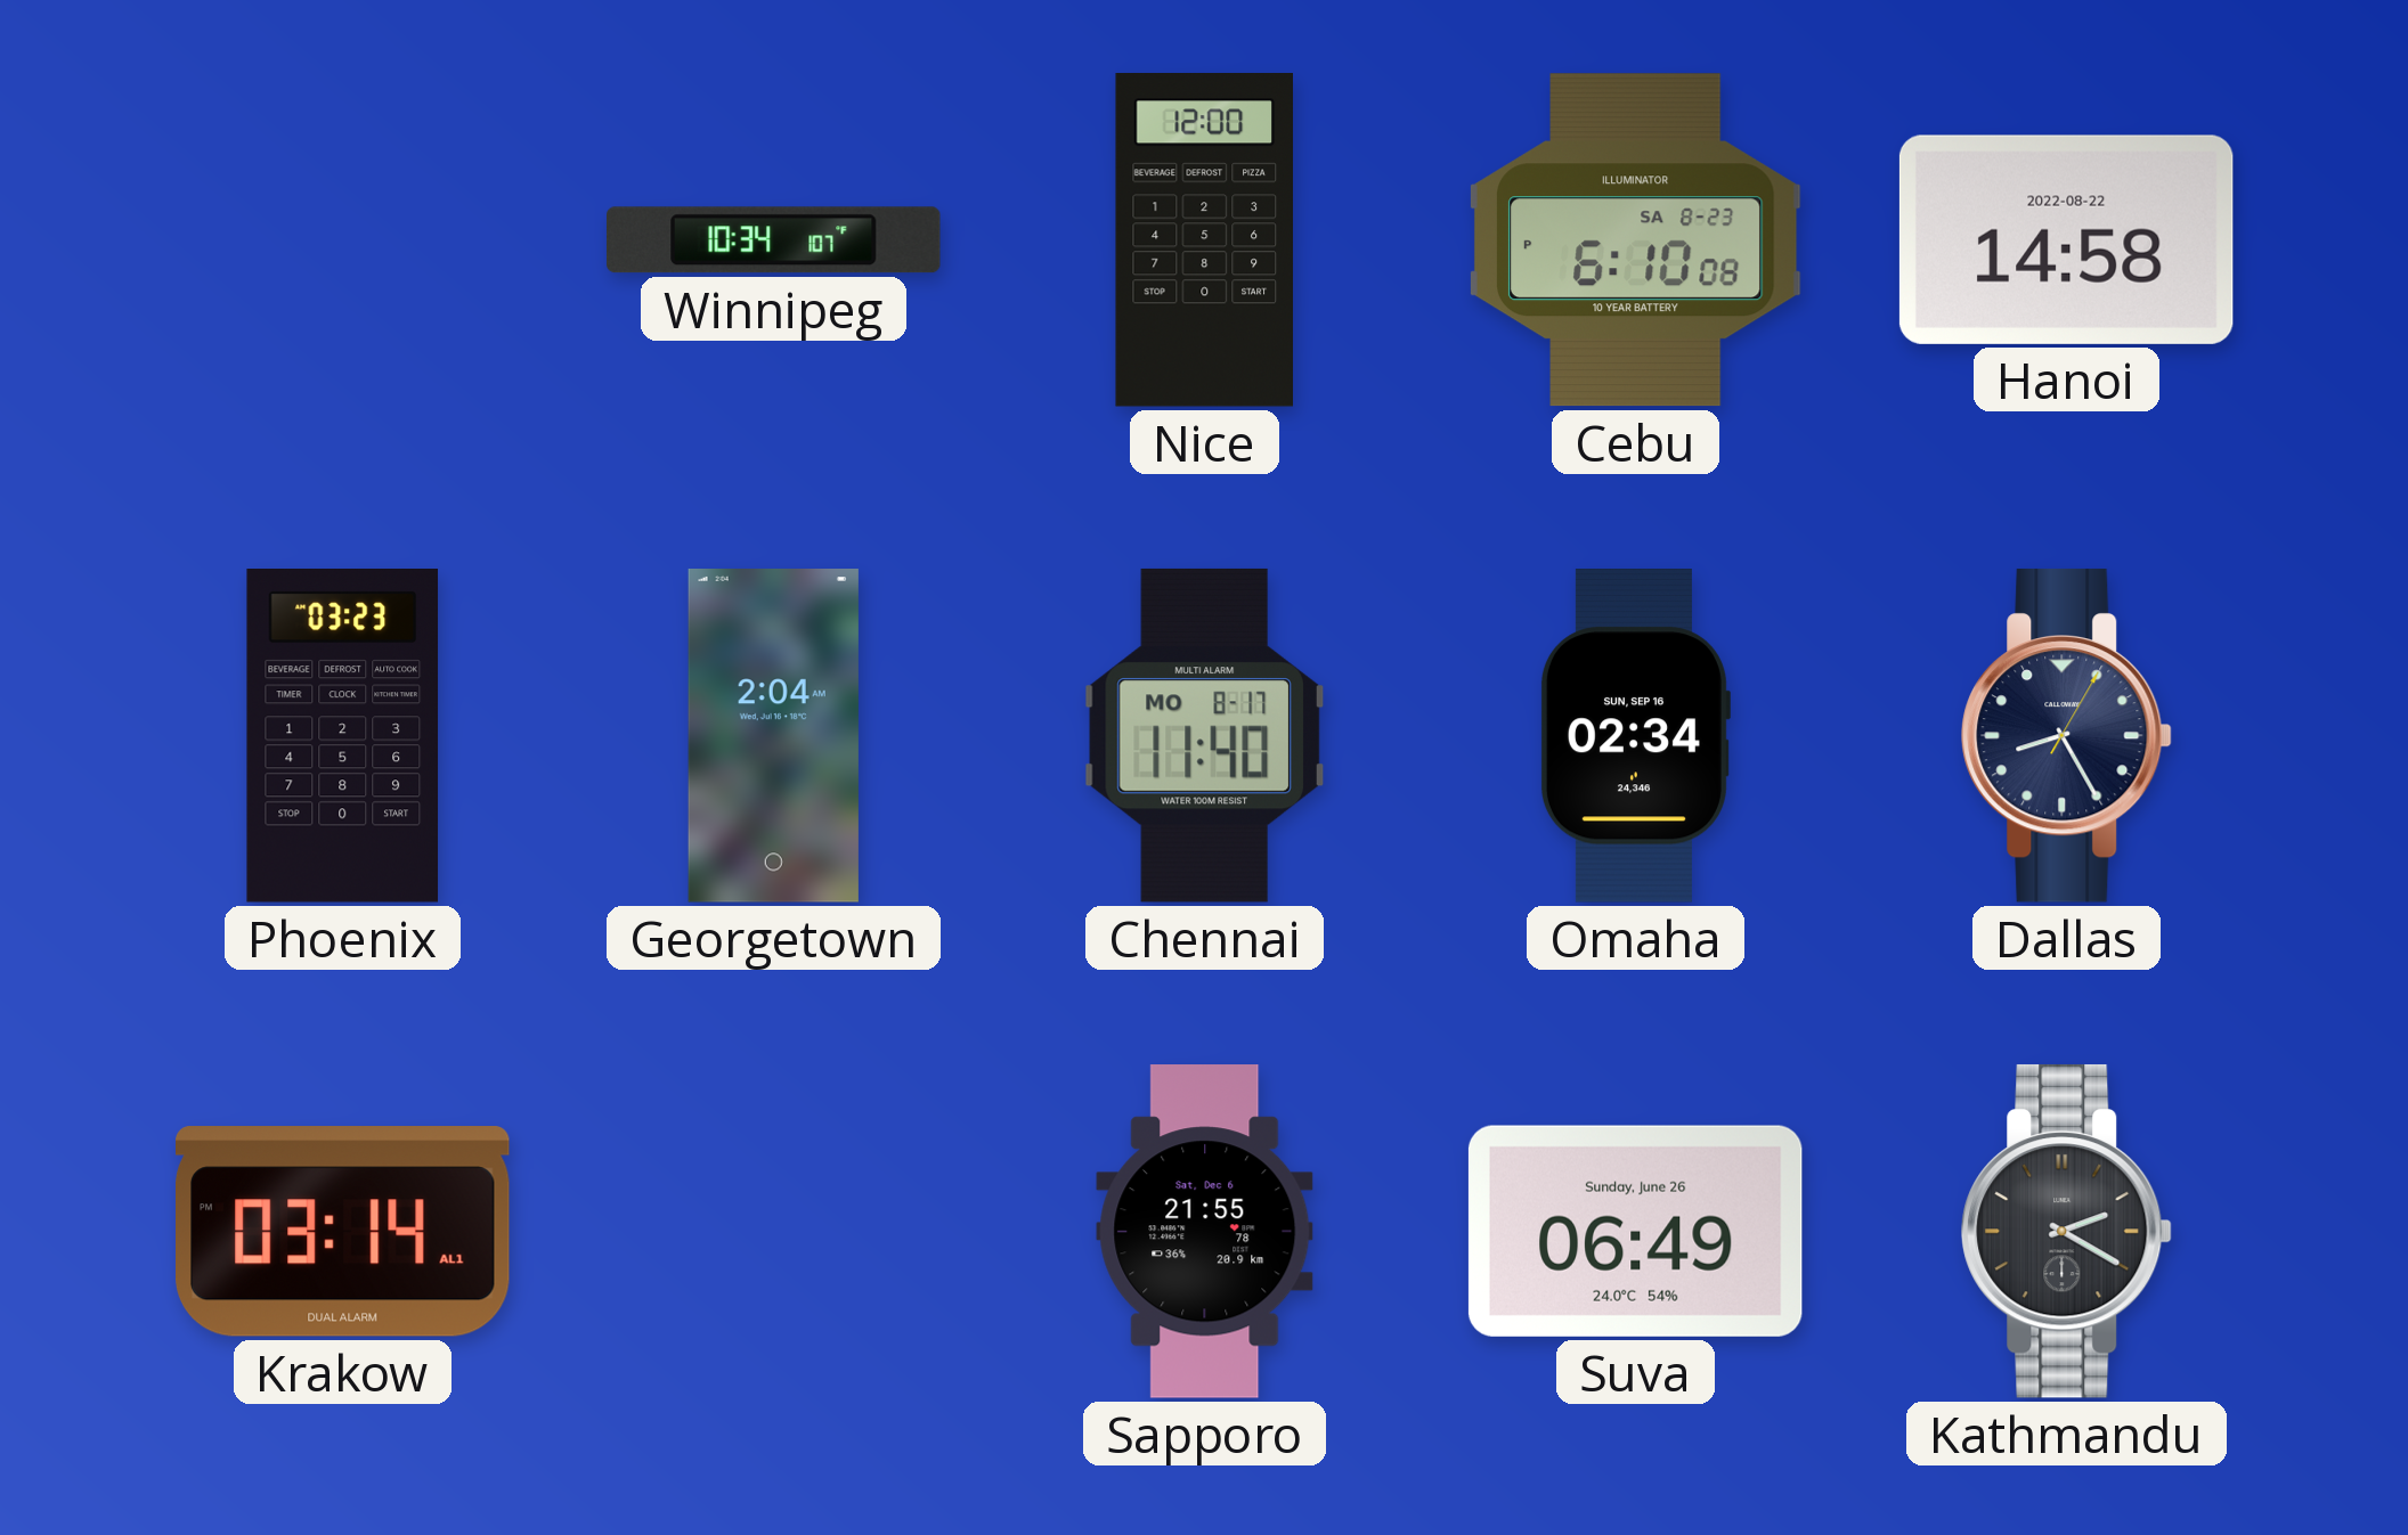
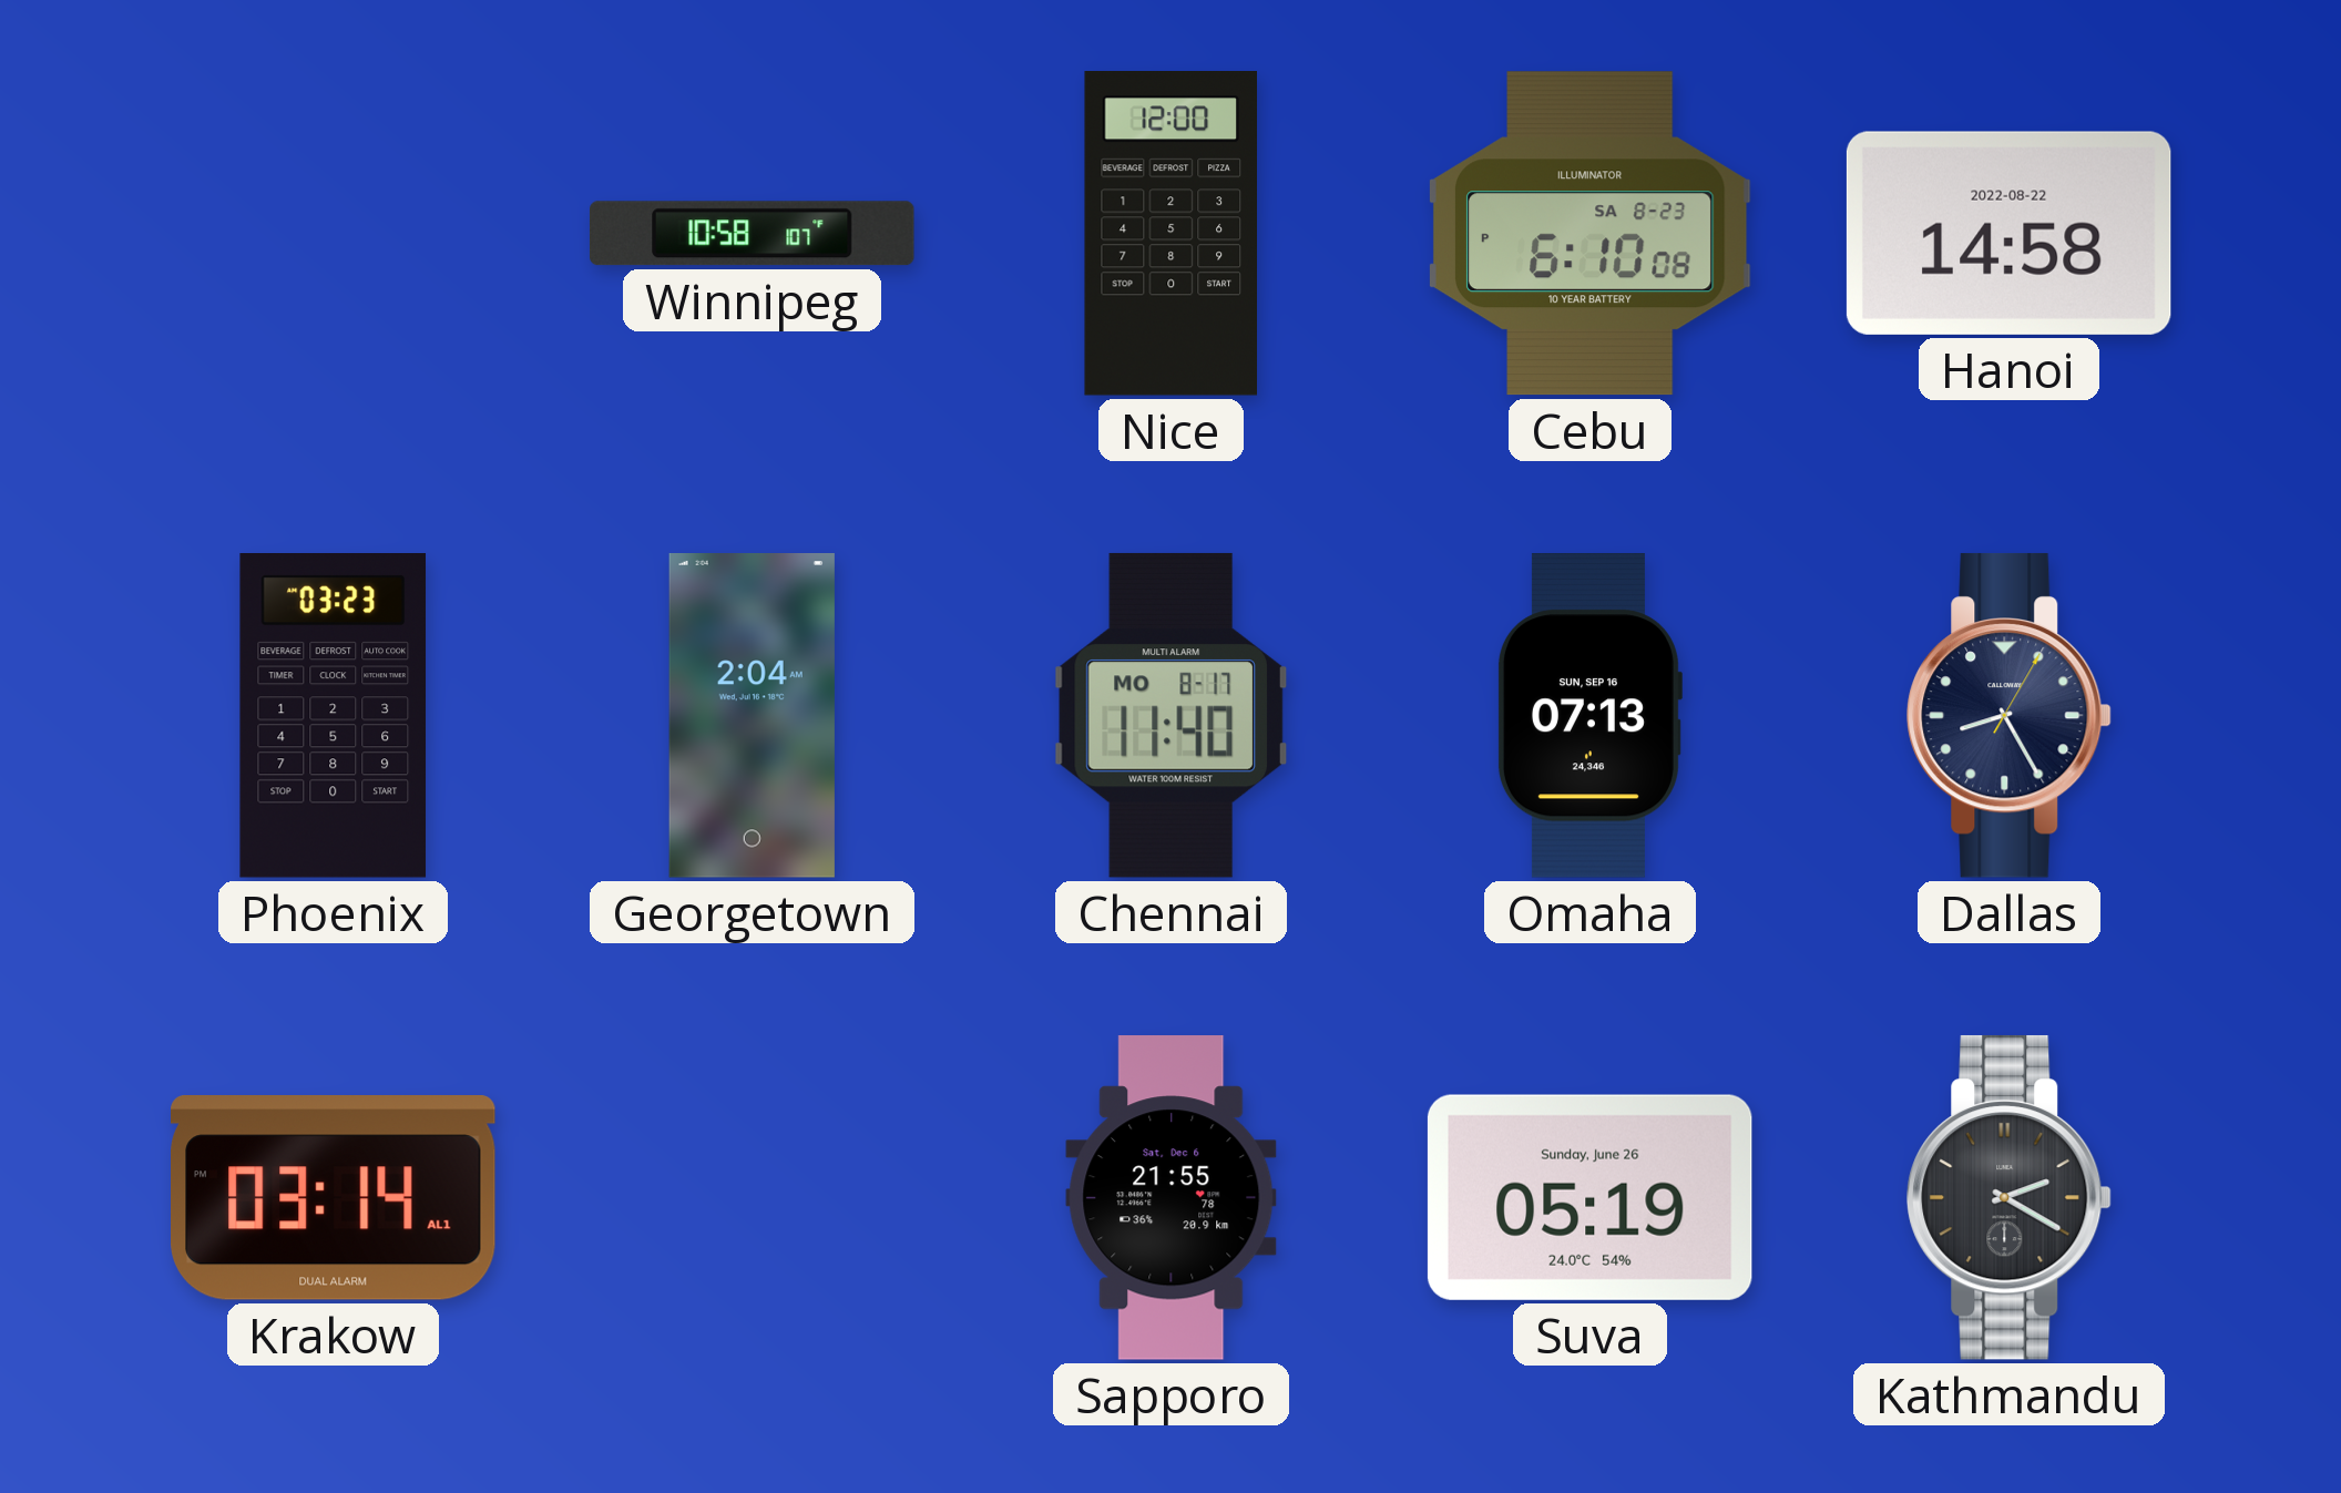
Winnipeg: 10:34 -> 10:58 (752, 234)
Omaha: 02:34 -> 07:13 (1589, 716)
Suva: 06:49 -> 05:19 (1589, 1197)
